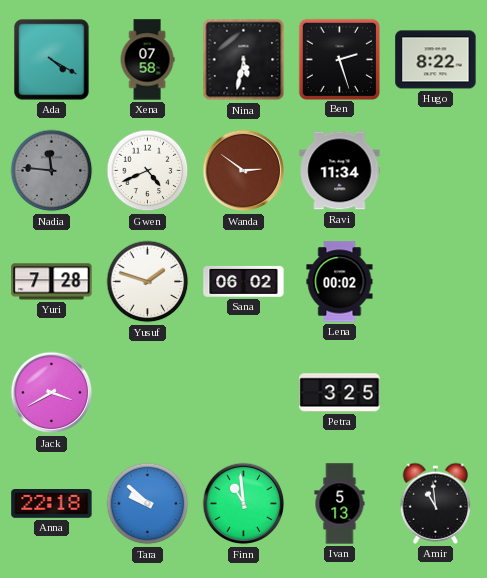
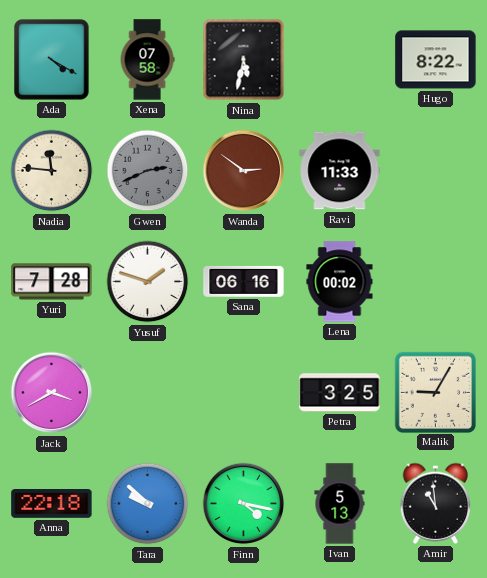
Ben: 2:27 -> none (339, 59)
Nadia dial: grey -> cream (52, 171)
Gwen: 4:41 -> 2:41 (148, 171)
Gwen dial: white -> grey (148, 171)
Ravi: 11:34 -> 11:33 (340, 171)
Sana: 06:02 -> 06:16 (244, 281)
Malik: none -> 9:05 (435, 392)
Finn: 10:59 -> 4:17 (244, 504)
